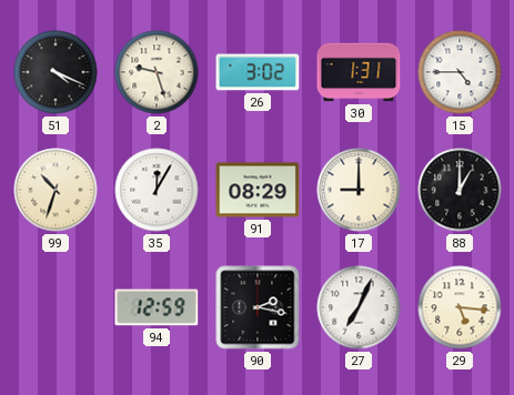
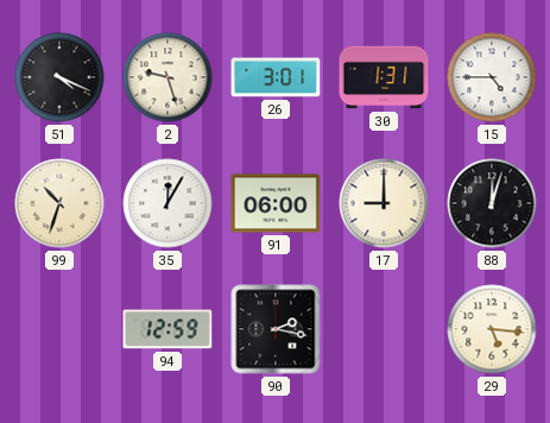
26: 3:02 -> 3:01 (276, 77)
91: 08:29 -> 06:00 (276, 203)
88: 1:00 -> 12:03 (492, 203)
27: 7:04 -> none (359, 307)
